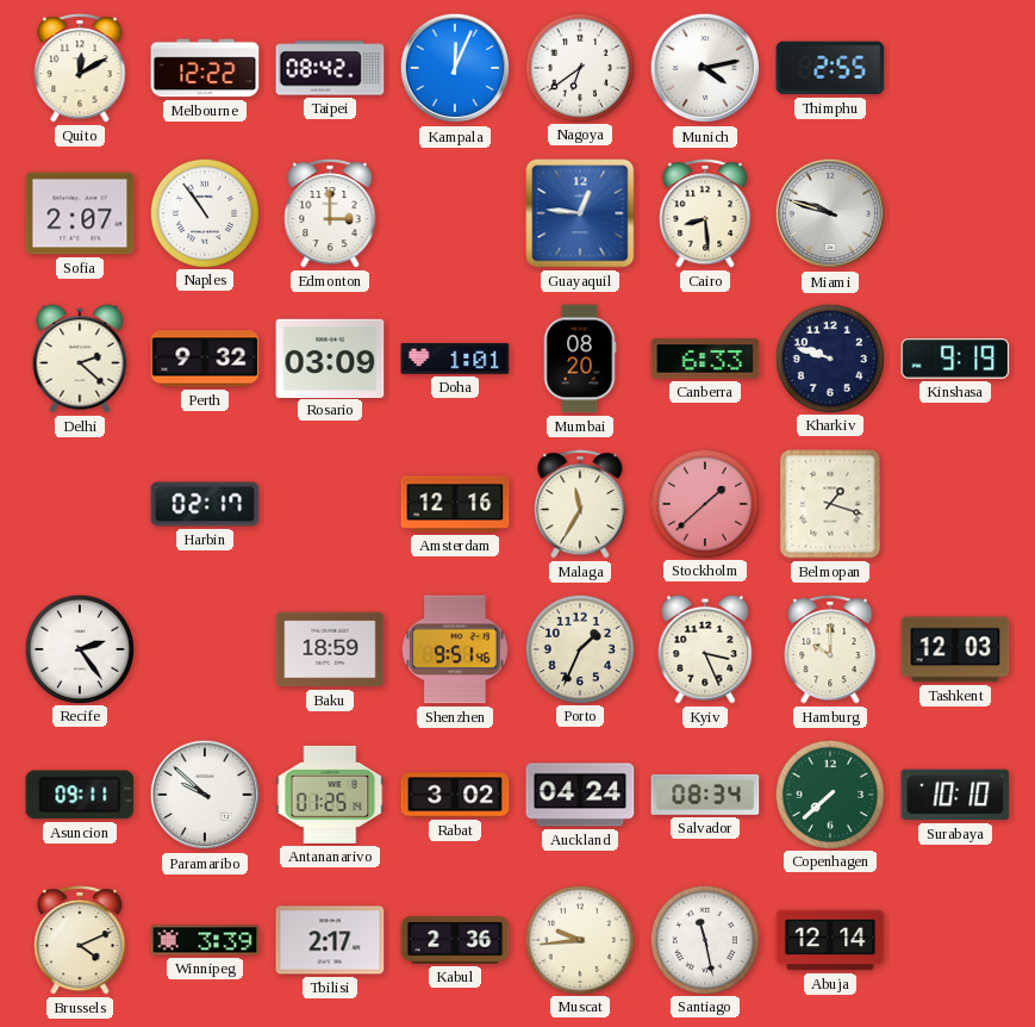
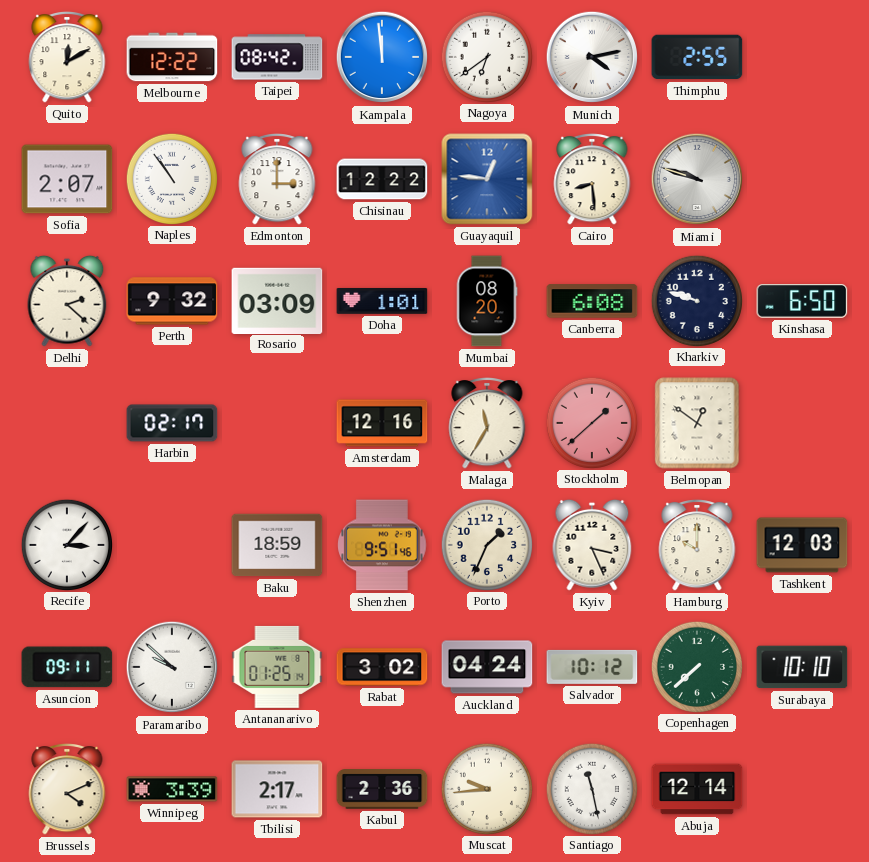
Kampala: 12:04 -> 11:59 (382, 57)
Chisinau: none -> 12:22 (382, 179)
Canberra: 6:33 -> 6:08 (592, 301)
Kinshasa: 9:19 -> 6:50 (802, 302)
Belmopan: 1:18 -> 12:51 (697, 423)
Recife: 2:24 -> 3:07 (66, 544)
Salvador: 08:34 -> 10:12 (592, 667)
